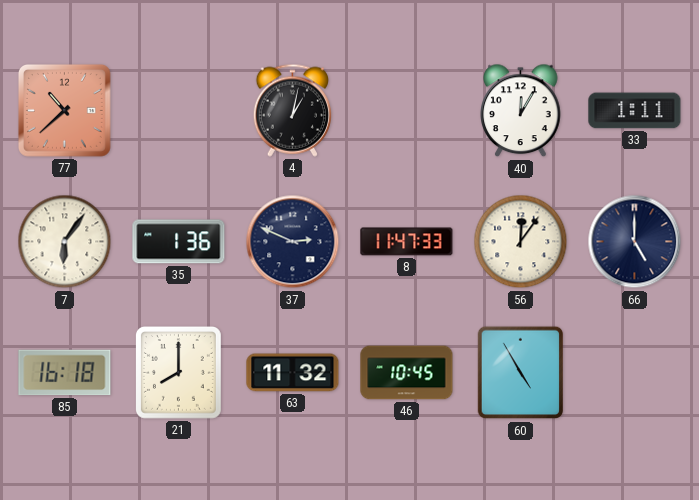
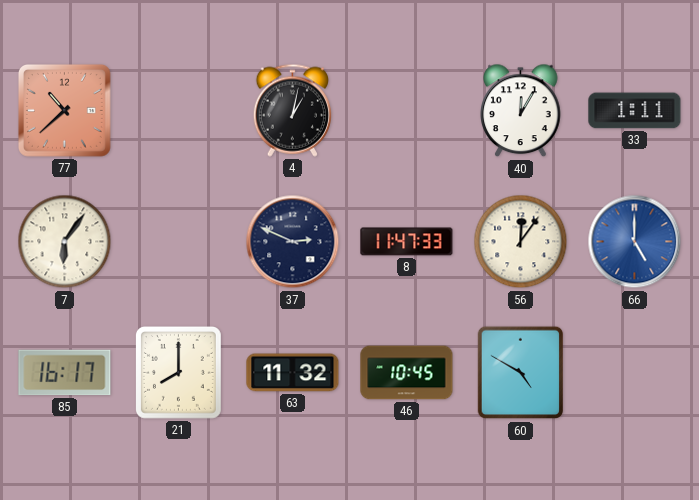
35: 1:36 -> none (179, 242)
66 dial: navy -> blue (635, 242)
85: 16:18 -> 16:17 (65, 373)
60: 4:55 -> 4:50 (521, 373)
